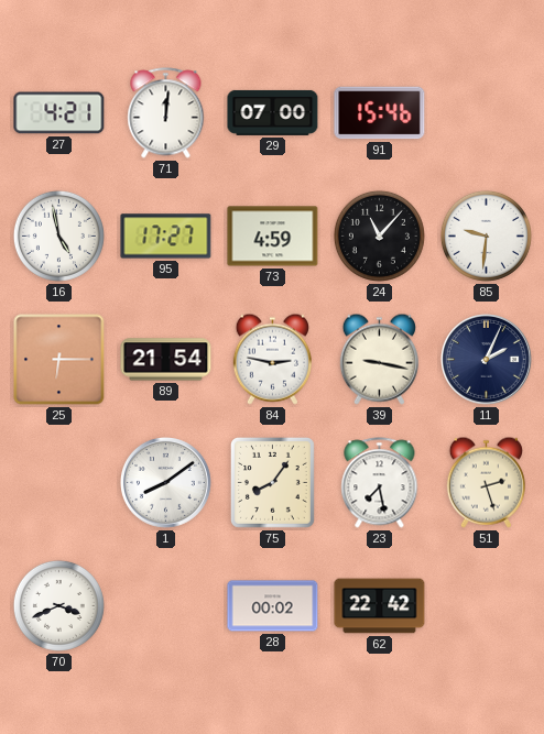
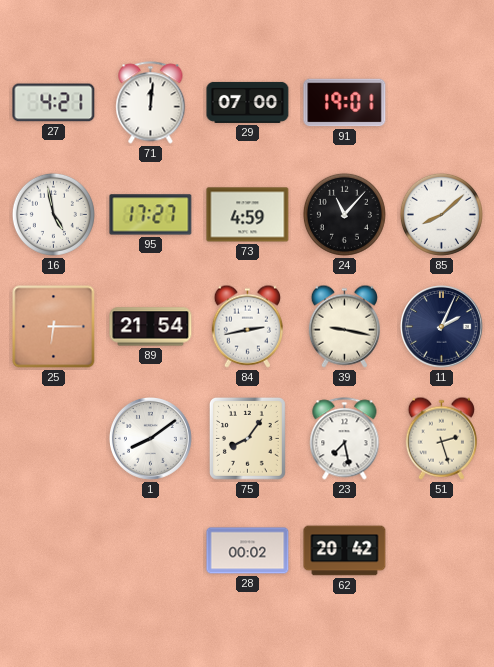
91: 15:46 -> 19:01 (345, 103)
85: 9:31 -> 8:08 (441, 214)
84: 2:47 -> 2:43 (247, 326)
70: 3:41 -> none (58, 605)
62: 22:42 -> 20:42 (345, 551)
